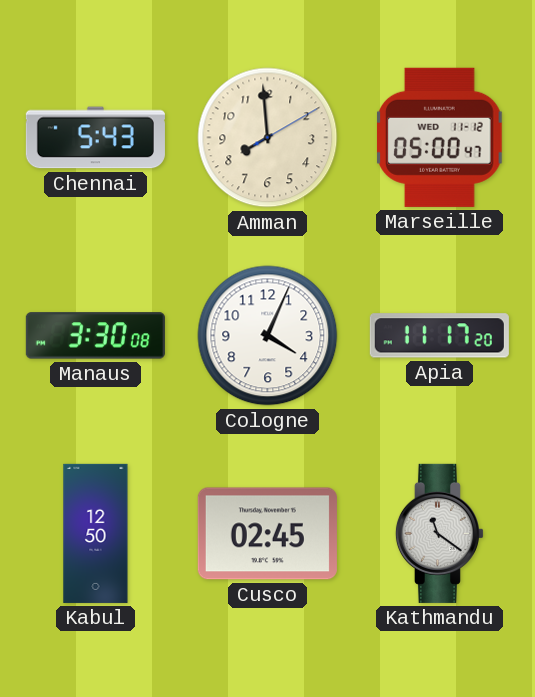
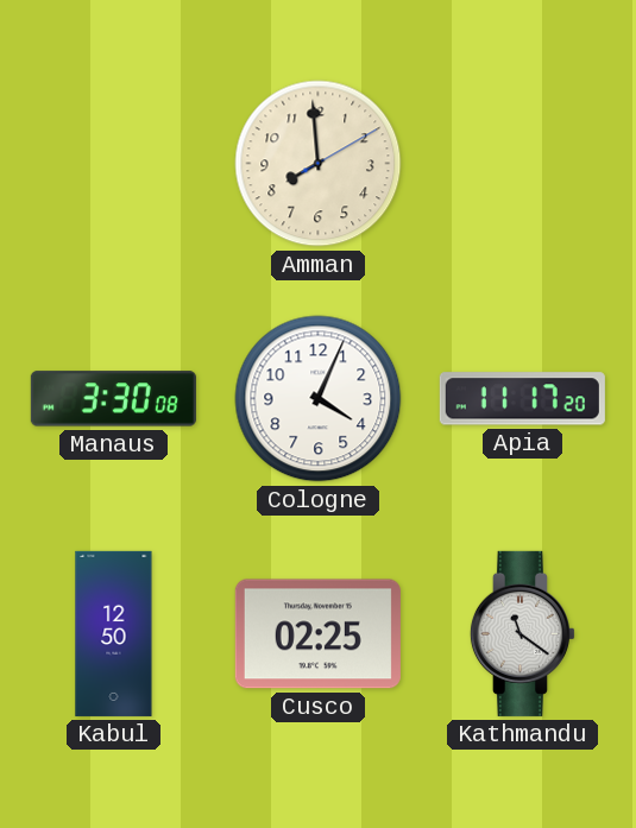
Chennai: 5:43 -> none (95, 138)
Marseille: 05:00 -> none (440, 137)
Cusco: 02:45 -> 02:25 (317, 634)
